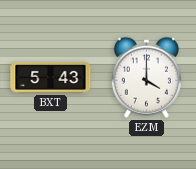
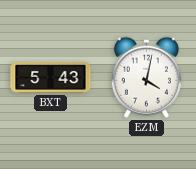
EZM: 4:00 -> 4:02 (146, 77)
